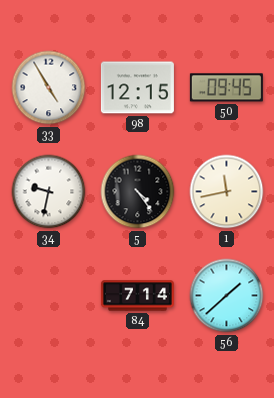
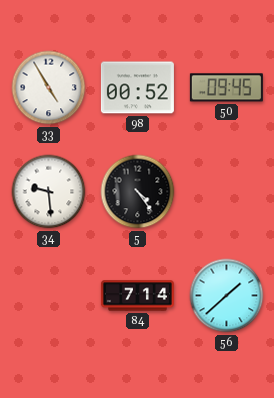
98: 12:15 -> 00:52 (137, 88)
34: 9:32 -> 9:29 (49, 192)
1: 11:43 -> none (227, 192)
